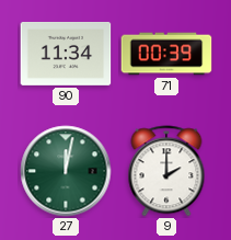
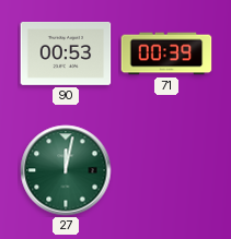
90: 11:34 -> 00:53 (66, 53)
9: 2:00 -> none (166, 171)
